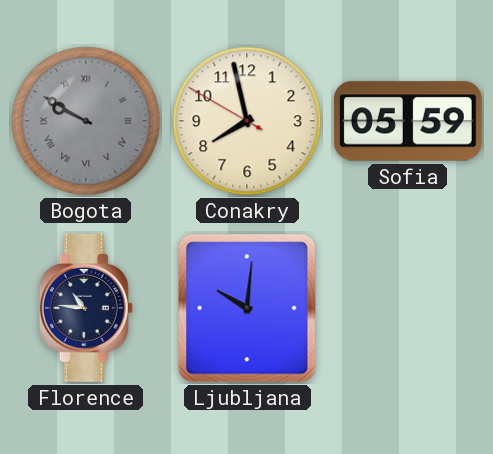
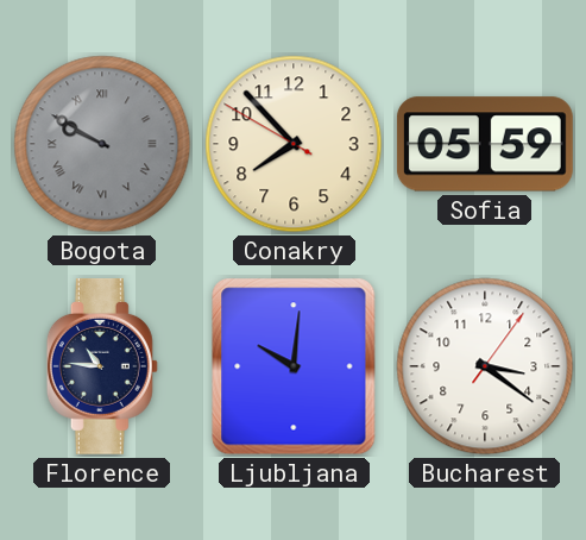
Conakry: 7:57 -> 7:52 (294, 144)
Bucharest: none -> 3:21 (485, 366)
